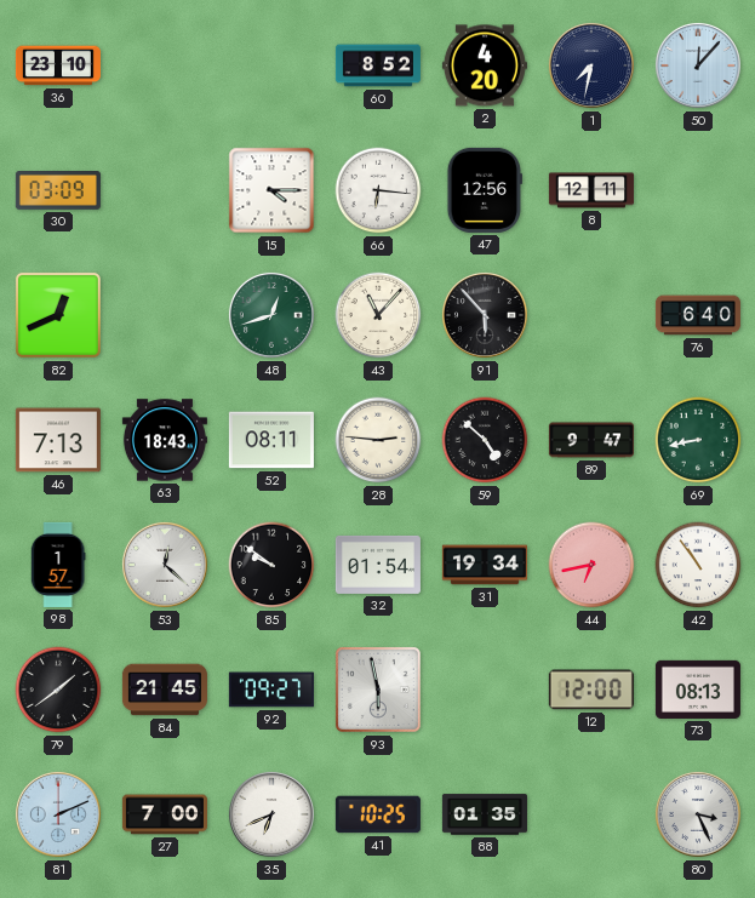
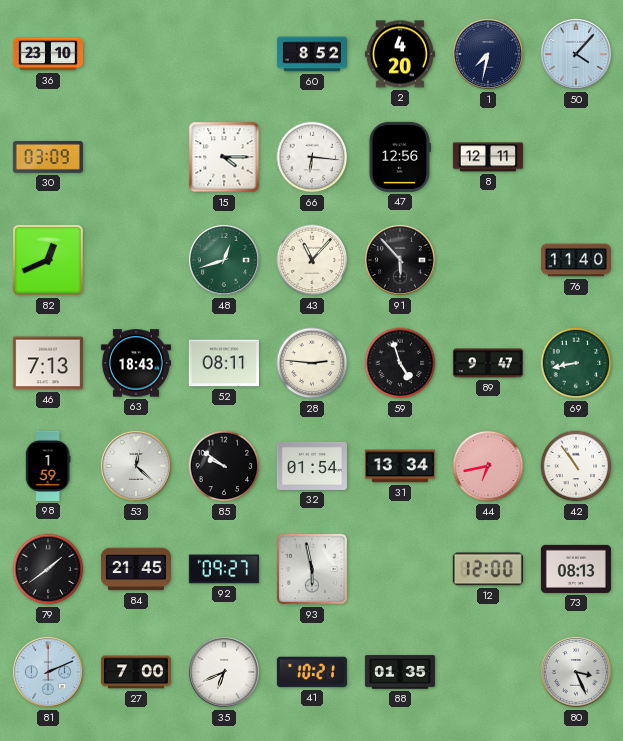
50: 12:07 -> 4:07 (576, 54)
76: 6:40 -> 11:40 (576, 260)
59: 4:52 -> 4:57 (400, 363)
98: 1:57 -> 1:59 (48, 466)
31: 19:34 -> 13:34 (400, 466)
41: 10:25 -> 10:21 (312, 672)
